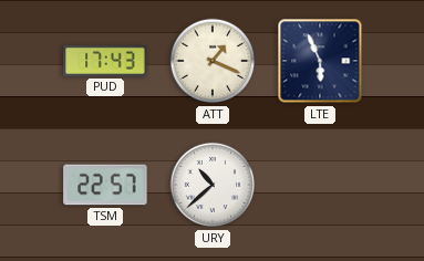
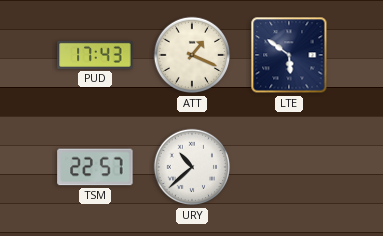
LTE: 5:56 -> 5:51 (289, 55)
